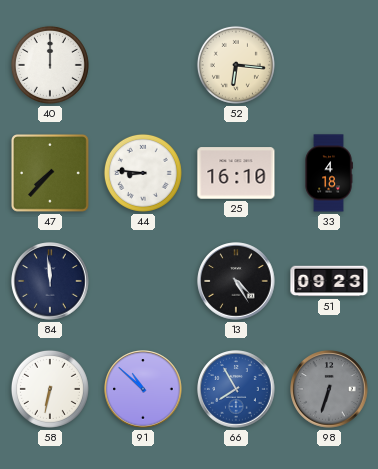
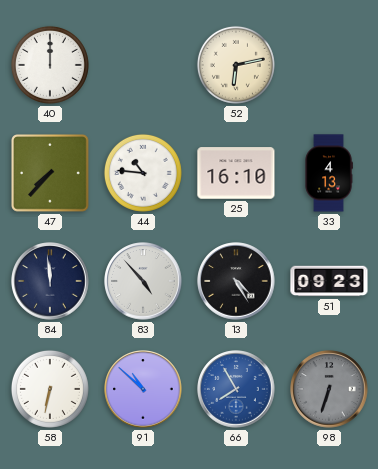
52: 6:16 -> 6:13 (236, 65)
44: 8:46 -> 10:46 (143, 173)
33: 4:18 -> 4:13 (329, 173)
83: none -> 4:53 (143, 281)
